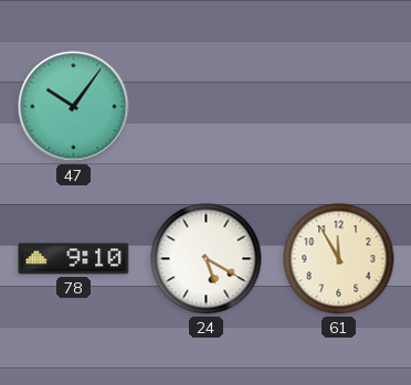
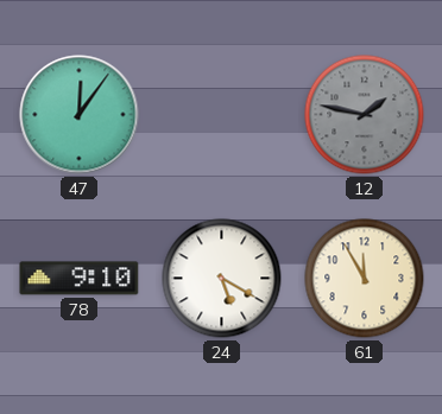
47: 10:06 -> 12:06 (80, 115)
12: none -> 1:47 (365, 115)
